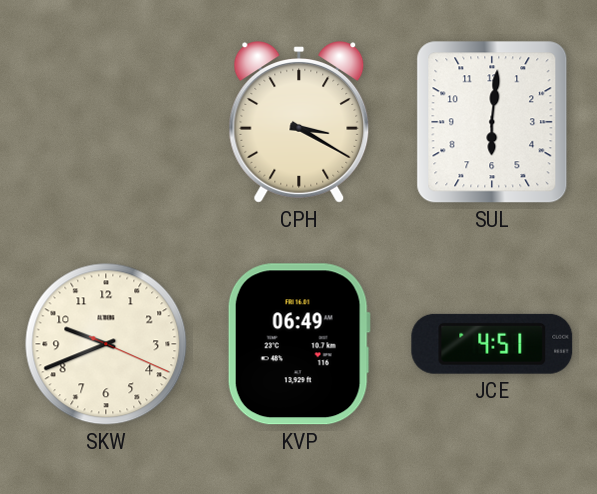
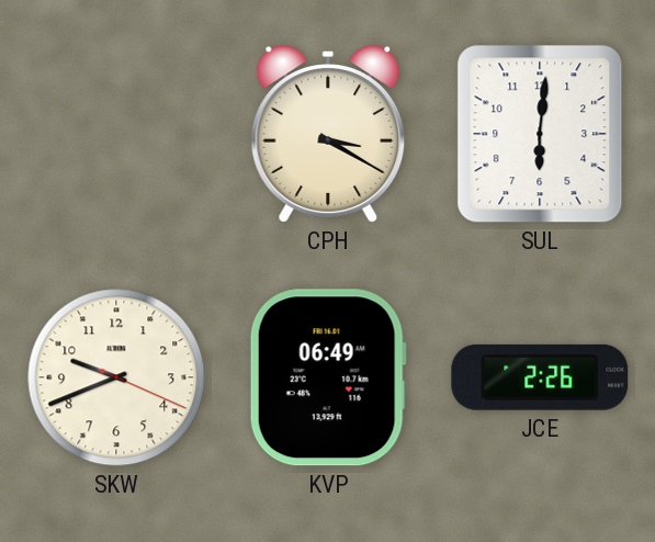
JCE: 4:51 -> 2:26 (540, 377)
